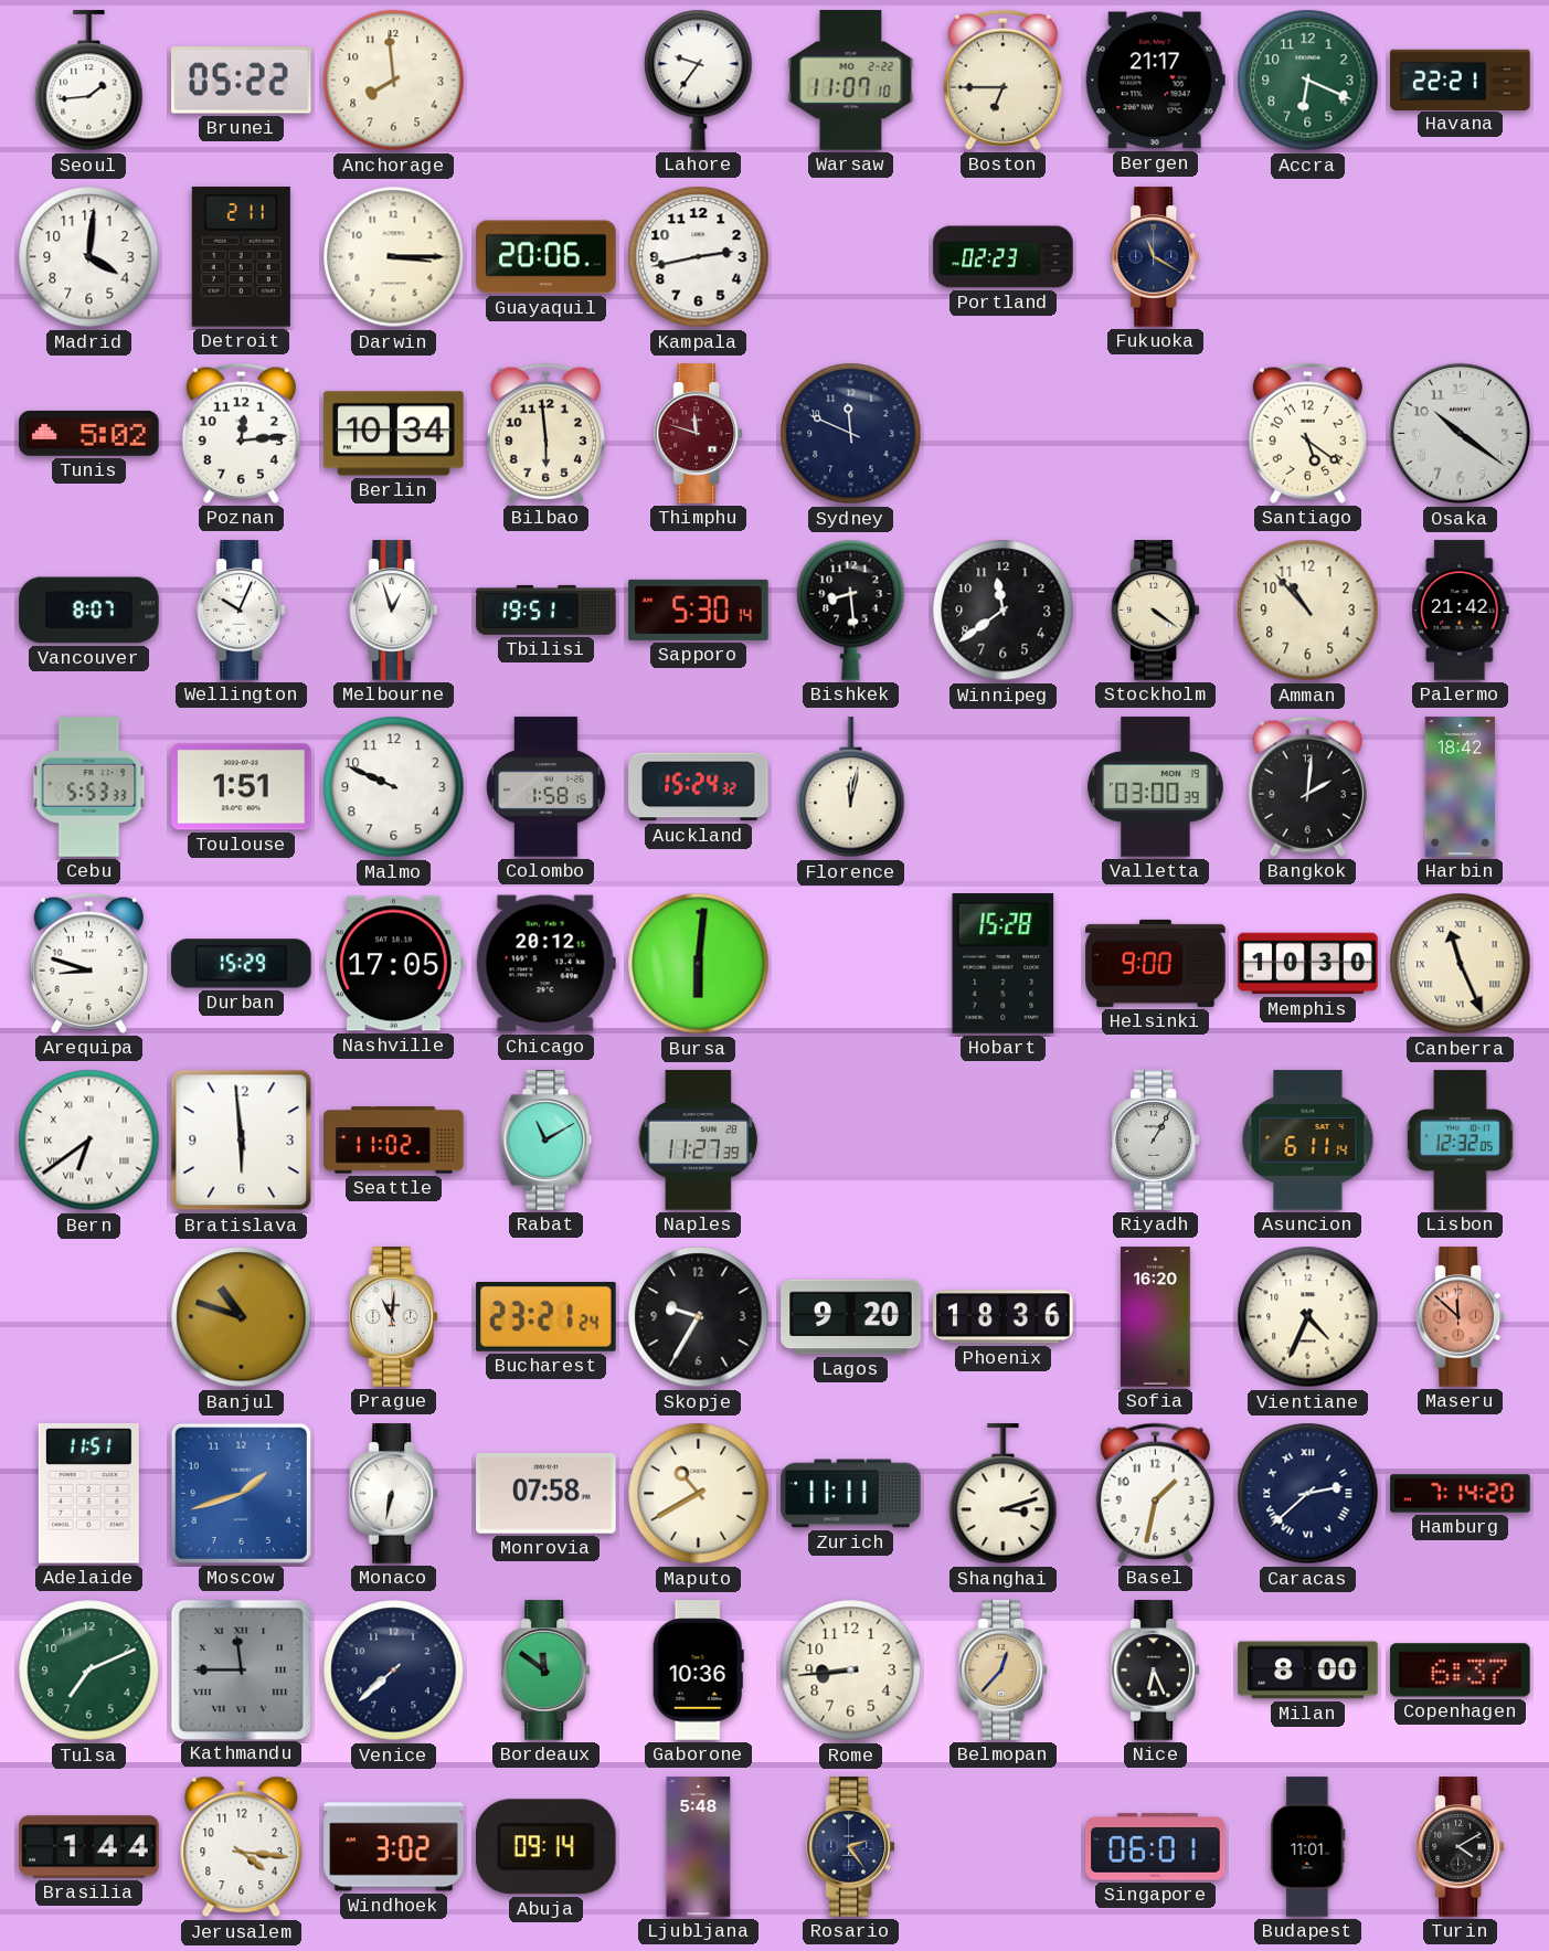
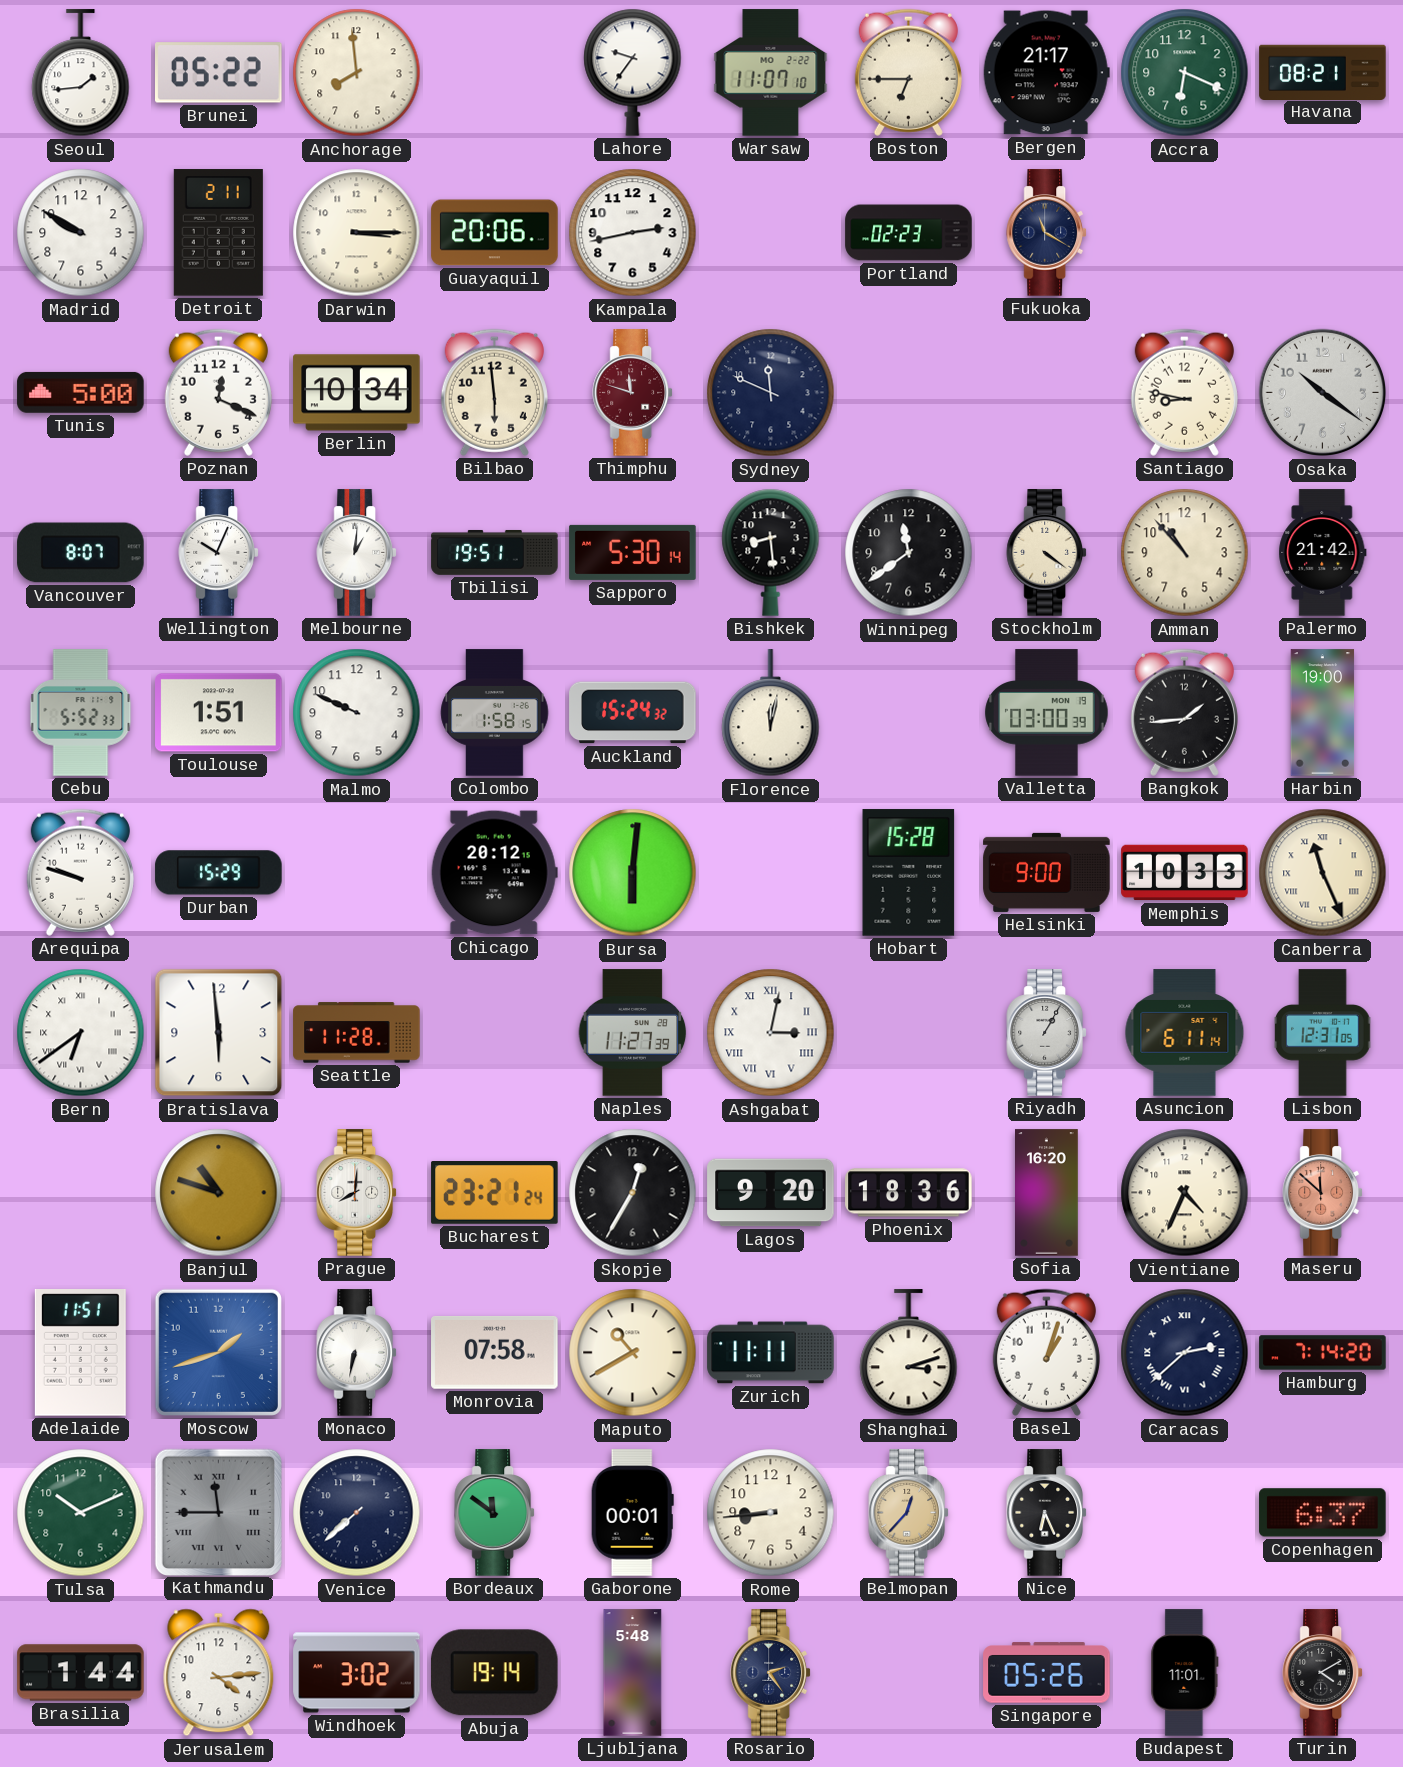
Havana: 22:21 -> 08:21 (1323, 72)
Madrid: 4:01 -> 9:50 (81, 233)
Tunis: 5:02 -> 5:00 (81, 392)
Poznan: 12:14 -> 12:19 (218, 392)
Santiago: 5:21 -> 8:47 (1184, 392)
Melbourne: 12:57 -> 1:01 (356, 553)
Cebu: 5:53 -> 5:52 (81, 713)
Bangkok: 2:01 -> 1:44 (1184, 712)
Harbin: 18:42 -> 19:00 (1323, 713)
Arequipa: 8:48 -> 9:48 (80, 872)
Nashville: 17:05 -> none (394, 964)
Memphis: 10:30 -> 10:33 (1185, 873)
Seattle: 11:02 -> 11:28 (357, 1033)
Rabat: 11:10 -> none (547, 1141)
Ashgabat: none -> 3:02 (771, 1033)
Lisbon: 12:32 -> 12:31 (1323, 1033)
Prague: 11:01 -> 8:01 (356, 1193)
Skopje: 9:35 -> 12:35 (633, 1193)
Basel: 1:32 -> 1:03 (1046, 1352)
Tulsa: 7:11 -> 10:11 (81, 1513)
Gaborone: 10:36 -> 00:01 (632, 1513)
Milan: 8:00 -> none (1308, 1671)
Jerusalem: 4:16 -> 4:14 (219, 1673)
Abuja: 09:14 -> 19:14 (494, 1673)
Singapore: 06:01 -> 05:26 (1047, 1673)
